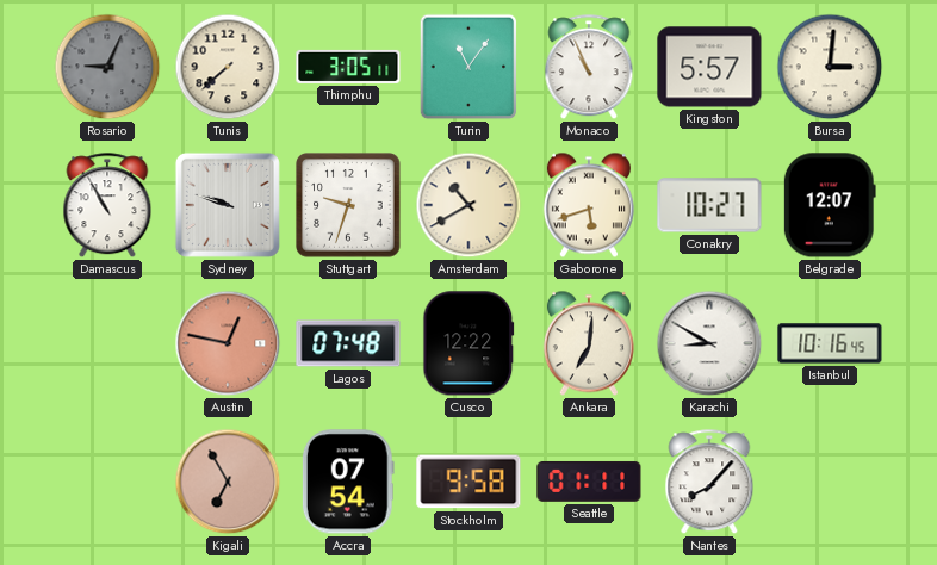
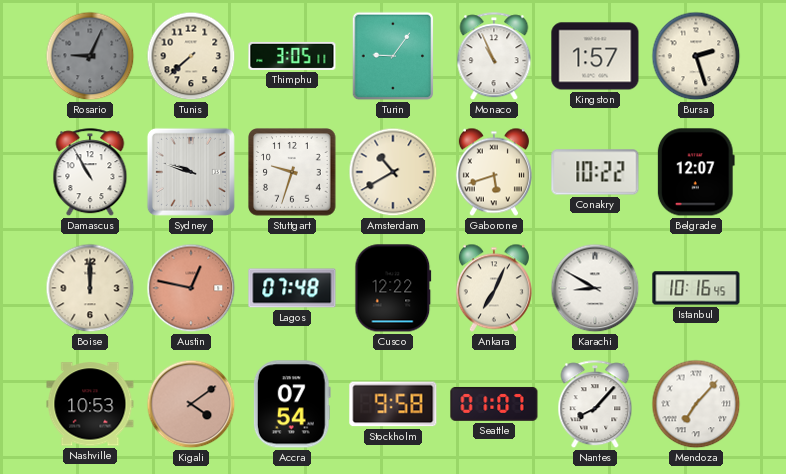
Turin: 11:06 -> 9:06 (393, 56)
Kingston: 5:57 -> 1:57 (595, 56)
Bursa: 3:01 -> 2:27 (696, 56)
Conakry: 10:27 -> 10:22 (595, 172)
Boise: none -> 12:00 (90, 288)
Ankara: 7:01 -> 7:04 (494, 288)
Nashville: none -> 10:53 (90, 404)
Kigali: 6:55 -> 4:09 (191, 404)
Seattle: 01:11 -> 01:07 (494, 404)
Mendoza: none -> 7:07 (696, 404)
